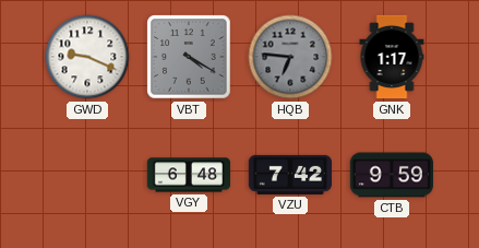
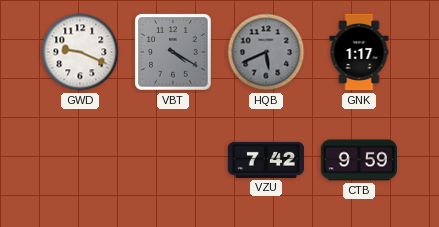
HQB: 6:46 -> 5:41 (266, 52)
VGY: 6:48 -> none (189, 175)
